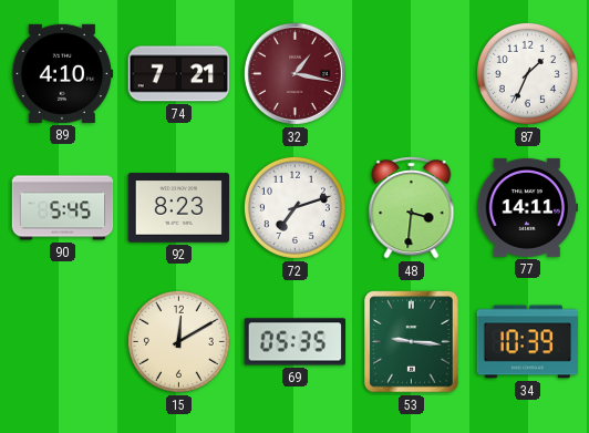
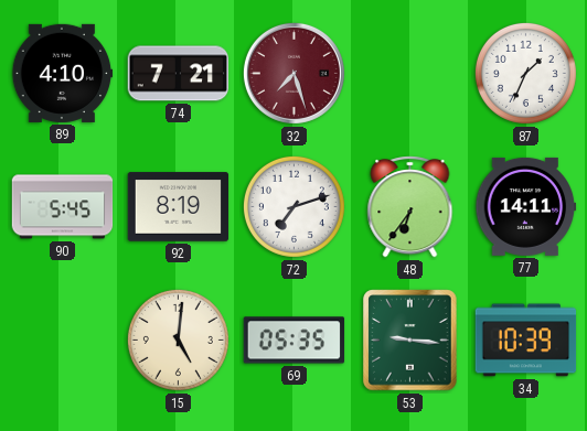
32: 1:17 -> 7:27 (293, 73)
92: 8:23 -> 8:19 (179, 207)
48: 3:31 -> 6:36 (410, 207)
15: 12:10 -> 5:01 (178, 340)
